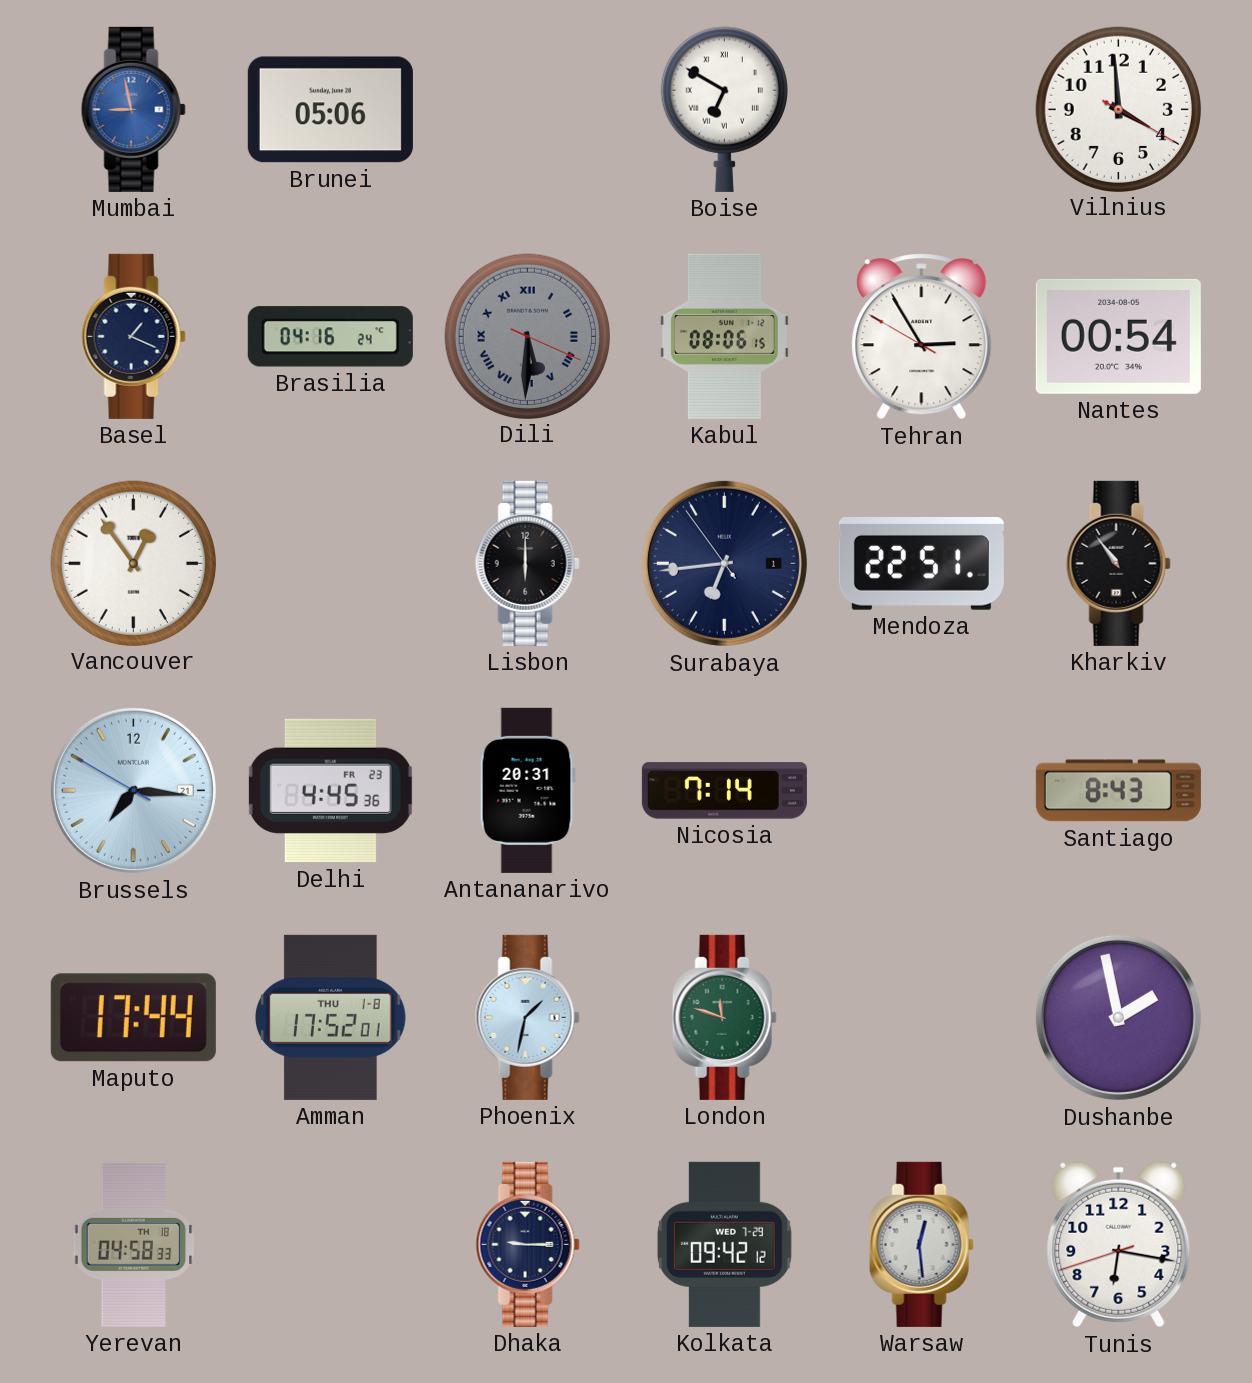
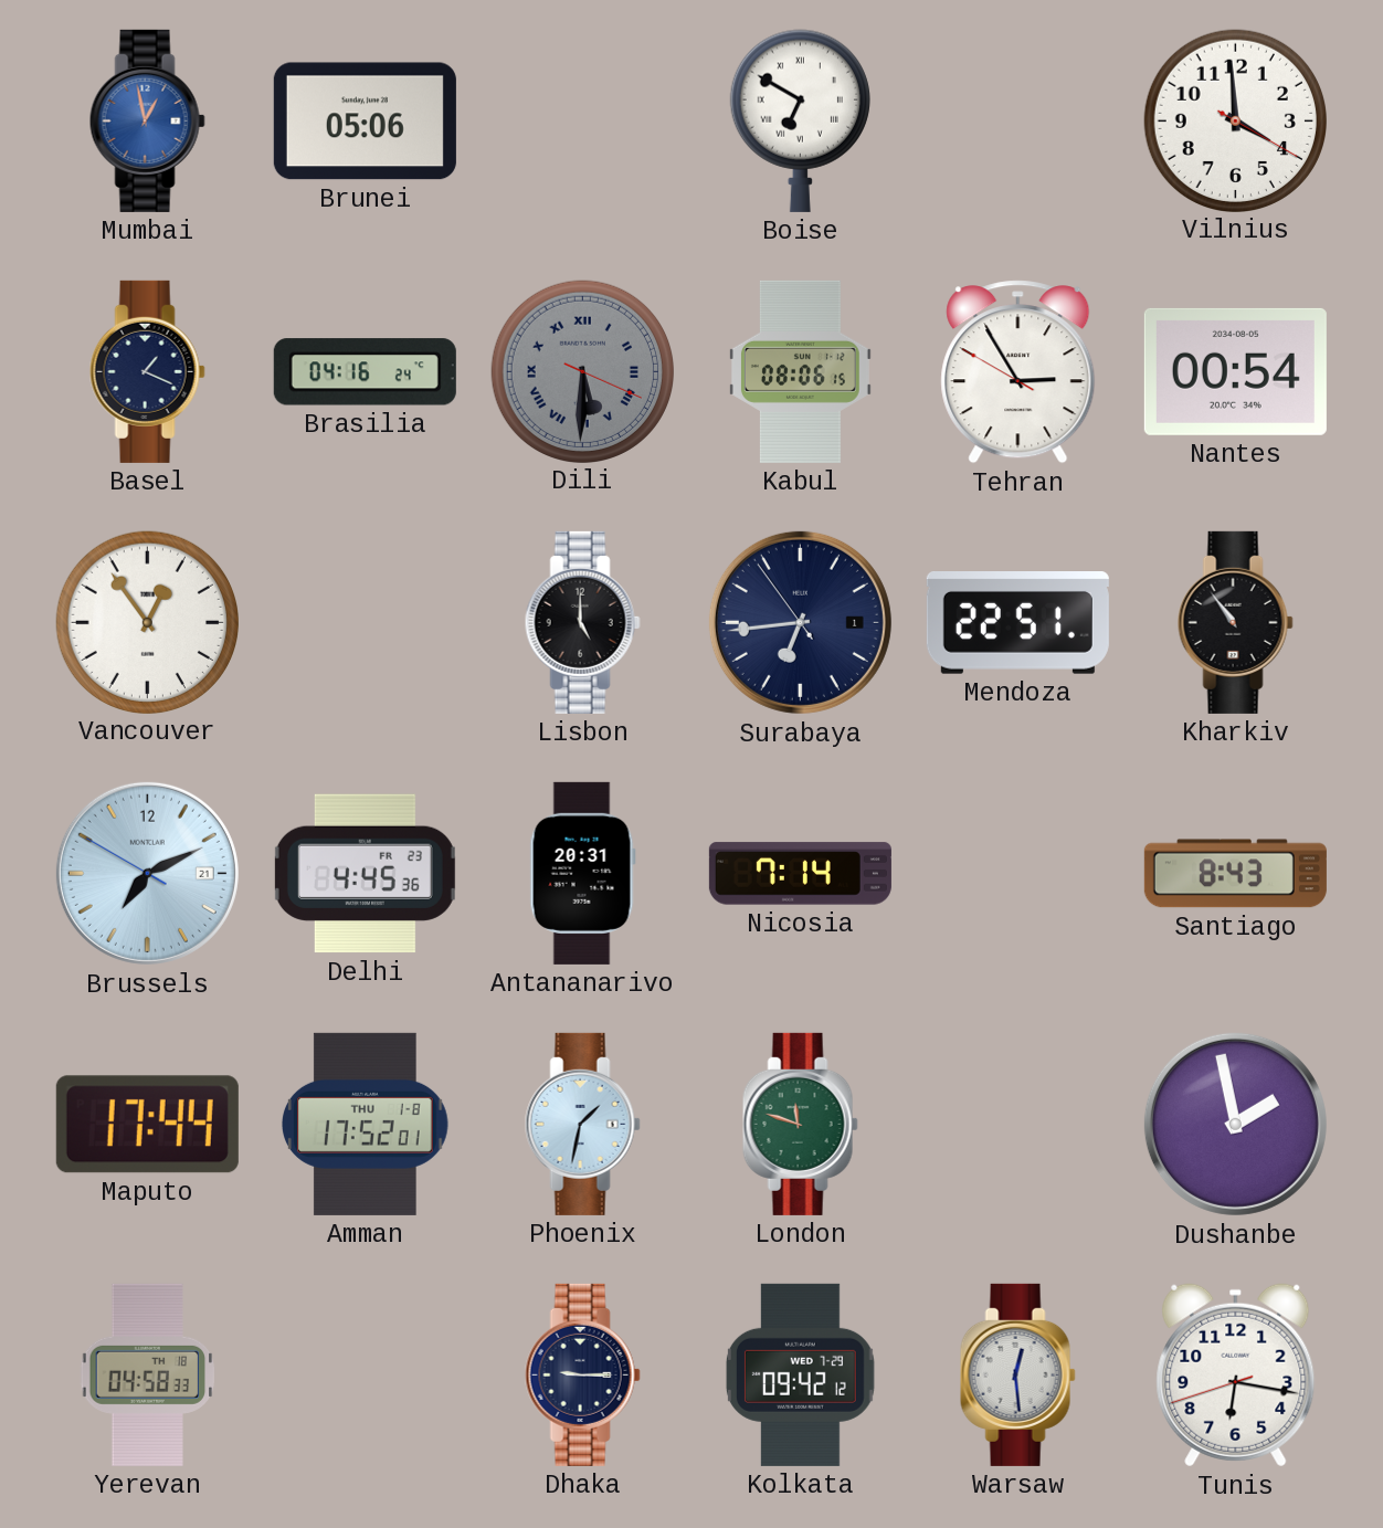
Mumbai: 8:58 -> 12:58 (147, 120)
Lisbon: 6:00 -> 5:00 (582, 622)
Brussels: 7:15 -> 7:10 (147, 873)
